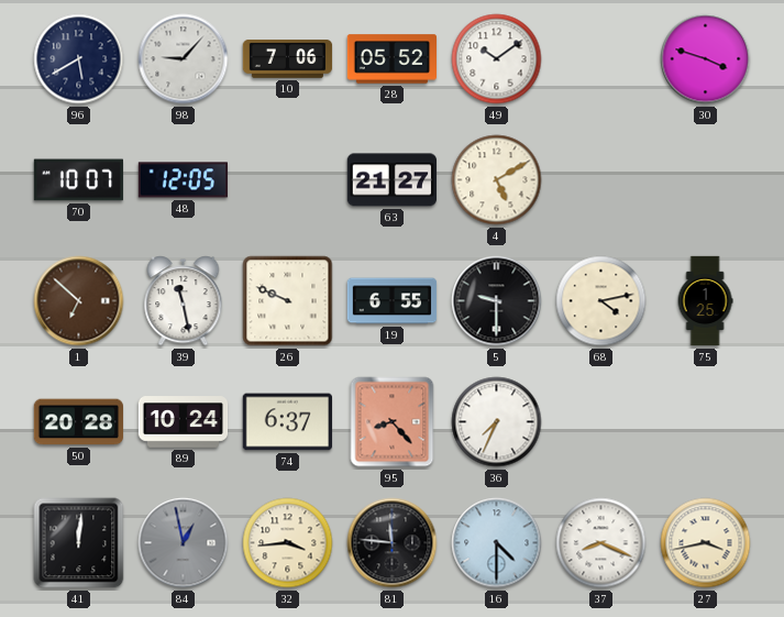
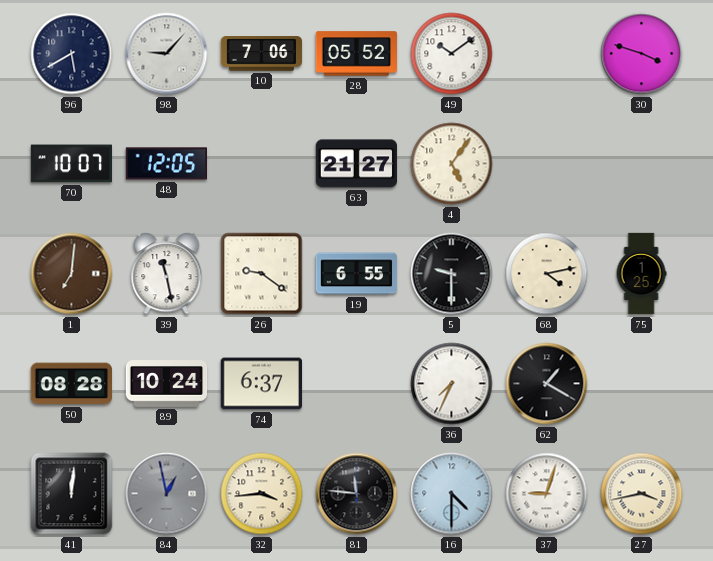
4: 5:10 -> 5:06 (452, 164)
1: 6:52 -> 7:01 (72, 274)
26: 9:49 -> 9:21 (262, 274)
50: 20:28 -> 08:28 (72, 384)
95: 8:23 -> none (393, 422)
62: none -> 1:20 (547, 384)
37: 8:19 -> 9:03 (547, 494)
